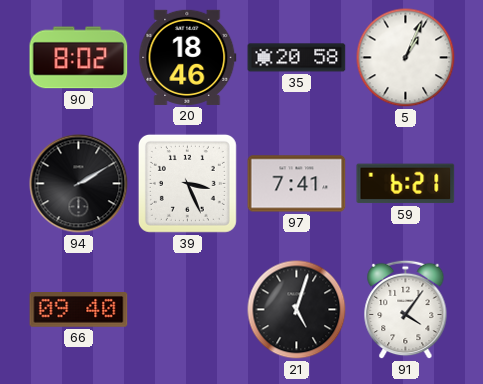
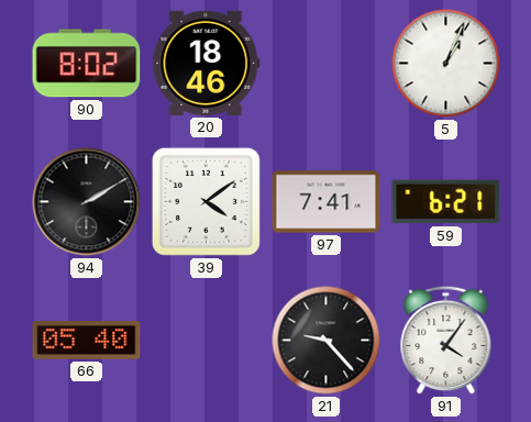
35: 20:58 -> none (297, 58)
39: 3:26 -> 4:09 (206, 201)
66: 09:40 -> 05:40 (87, 341)
21: 5:03 -> 9:23 (327, 341)
